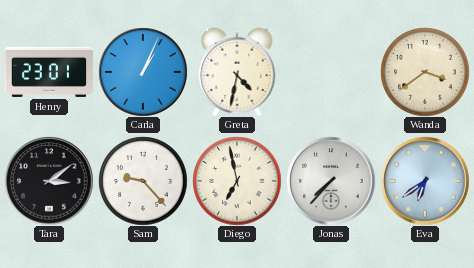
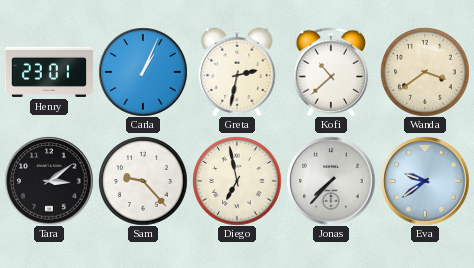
Greta: 4:32 -> 2:32 (237, 72)
Kofi: none -> 10:38 (330, 72)
Eva: 6:39 -> 9:39 (425, 181)
